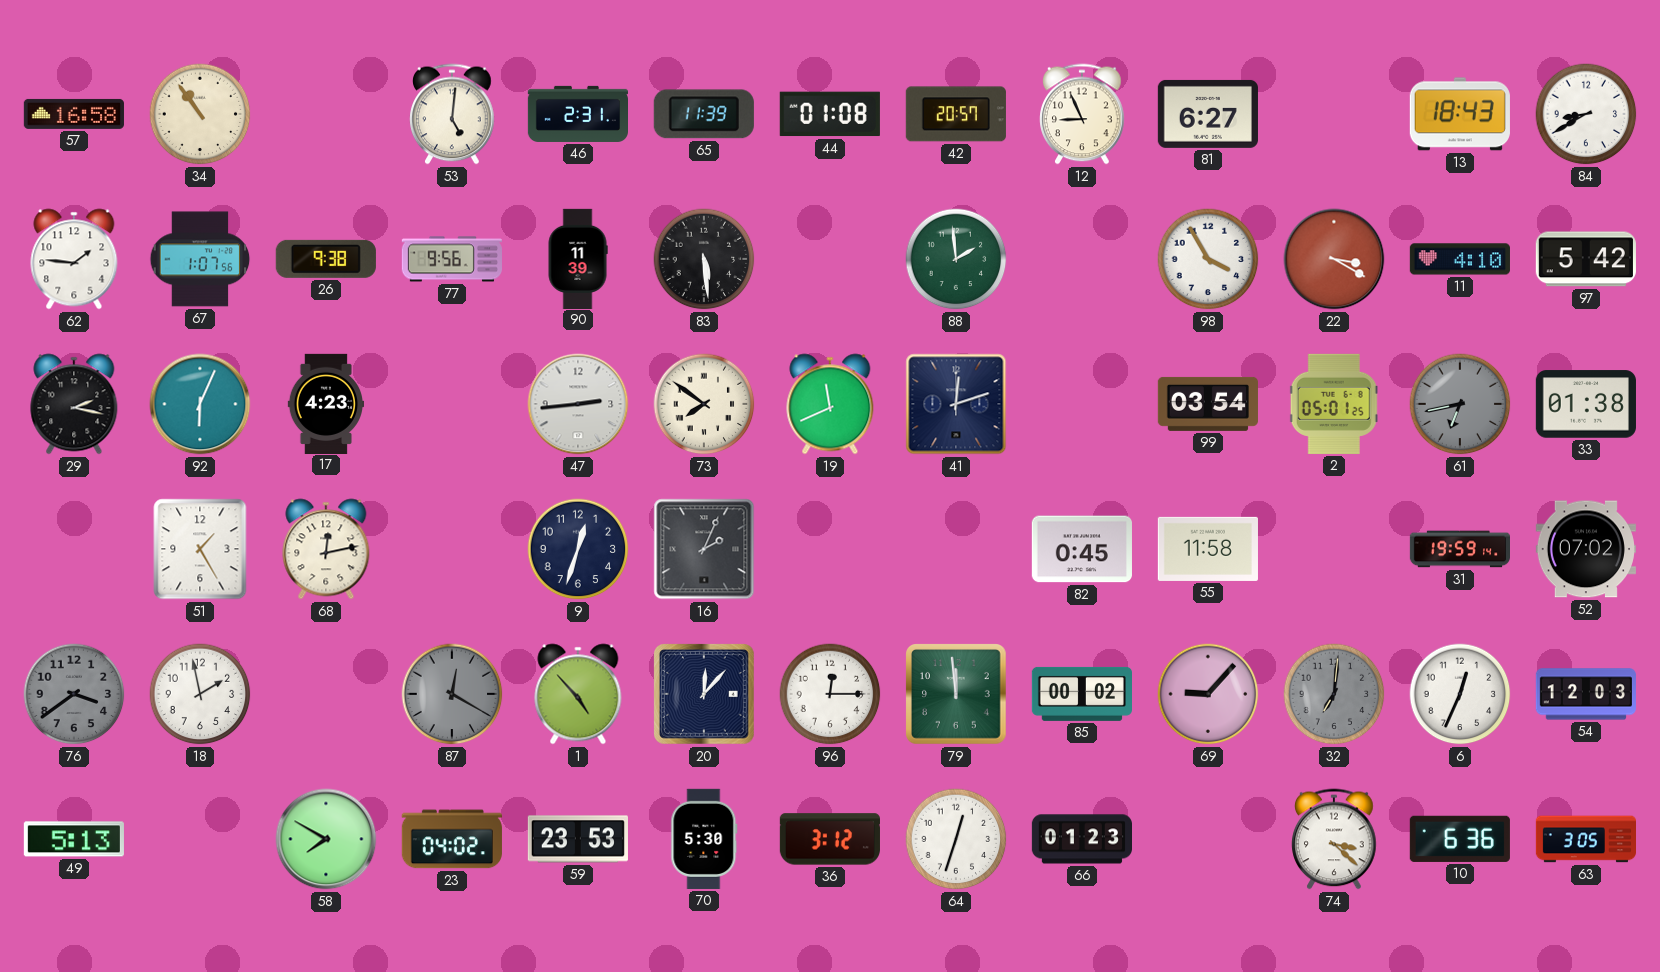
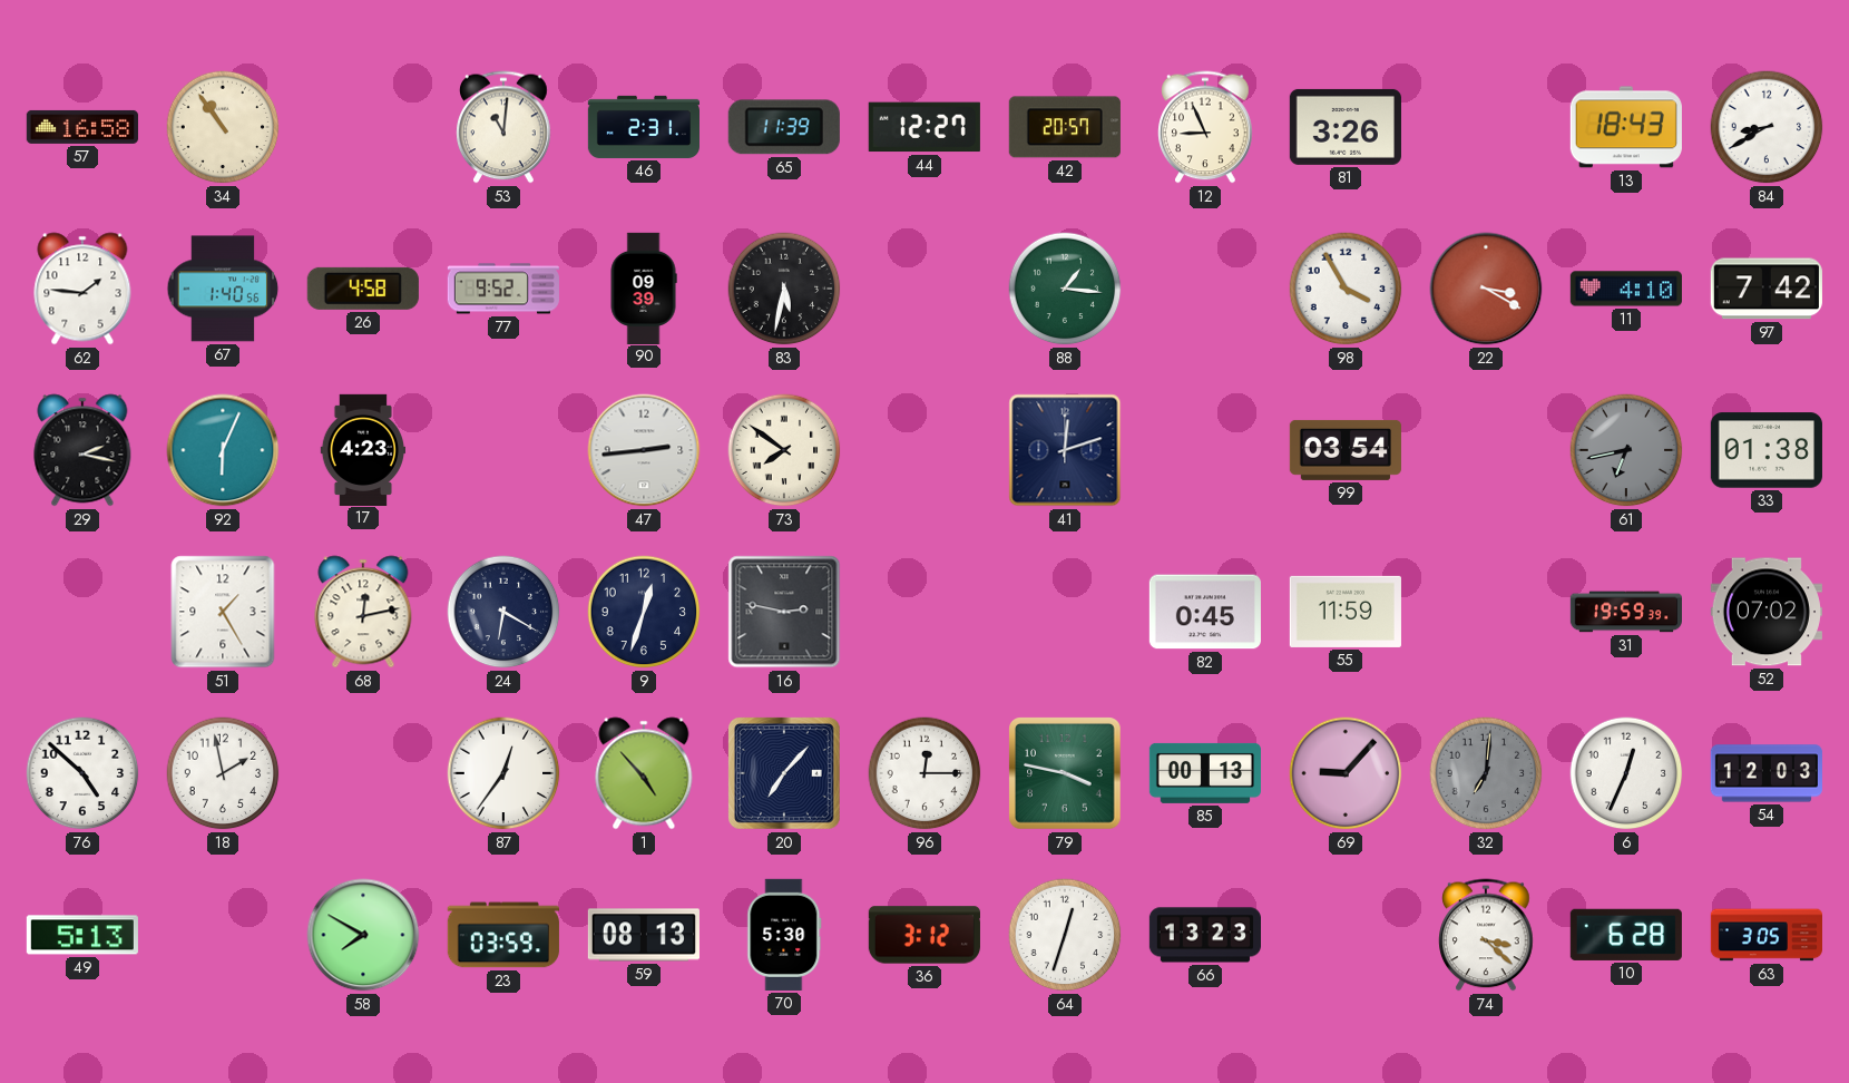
53: 5:01 -> 11:01 (503, 127)
44: 01:08 -> 12:27 (924, 127)
81: 6:27 -> 3:26 (1346, 127)
67: 1:07 -> 1:40 (223, 289)
26: 9:38 -> 4:58 (363, 289)
77: 9:56 -> 9:52 (503, 289)
90: 11:39 -> 09:39 (644, 287)
83: 5:29 -> 5:32 (784, 289)
88: 1:59 -> 1:16 (1065, 289)
97: 5:42 -> 7:42 (1767, 289)
19: 11:41 -> none (830, 404)
2: 05:01 -> none (1334, 404)
24: none -> 6:20 (503, 612)
16: 2:04 -> 2:47 (784, 612)
55: 11:58 -> 11:59 (1346, 612)
31: 19:59:14 -> 19:59:39 (1625, 612)
76: 3:39 -> 4:52 (82, 773)
76 dial: grey -> white (82, 773)
87: 12:20 -> 12:36 (503, 773)
87 dial: grey -> white (503, 773)
20: 12:07 -> 7:07 (785, 774)
79: 11:59 -> 3:47 (1066, 774)
85: 00:02 -> 00:13 (1204, 773)
23: 04:02 -> 03:59 (503, 935)
59: 23:53 -> 08:13 (644, 935)
66: 01:23 -> 13:23 (1204, 935)
10: 6:36 -> 6:28 (1626, 935)
